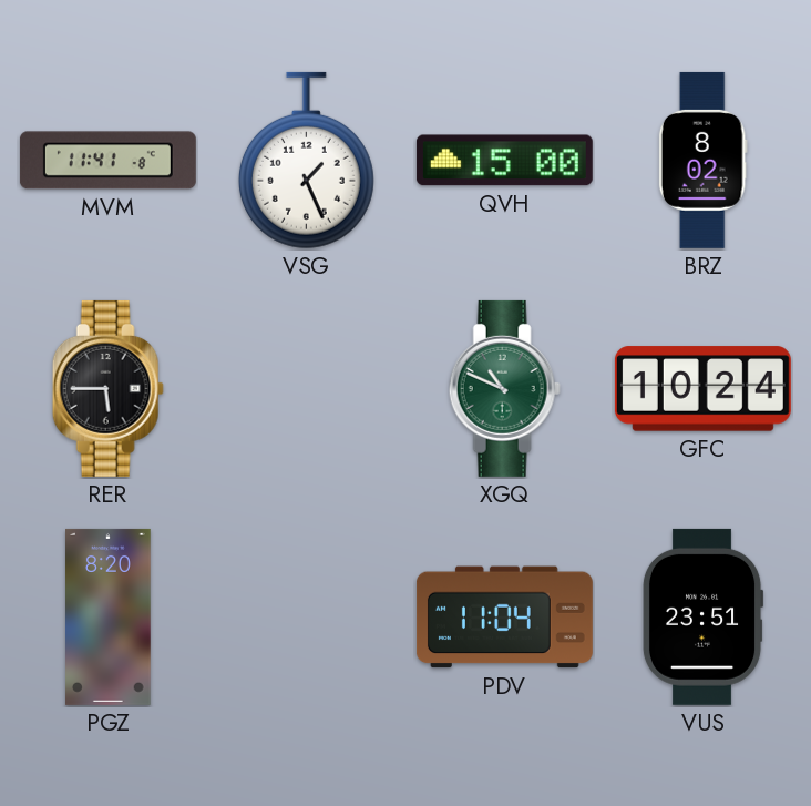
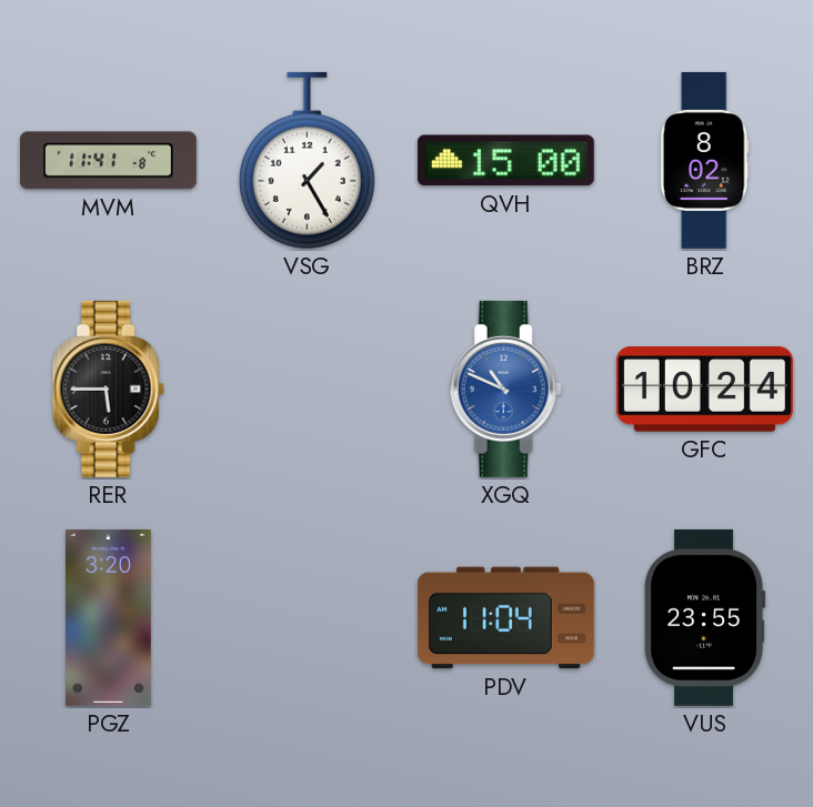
VSG: 1:26 -> 1:25 (307, 161)
XGQ dial: green -> blue (505, 389)
PGZ: 8:20 -> 3:20 (109, 617)
VUS: 23:51 -> 23:55 (704, 617)
